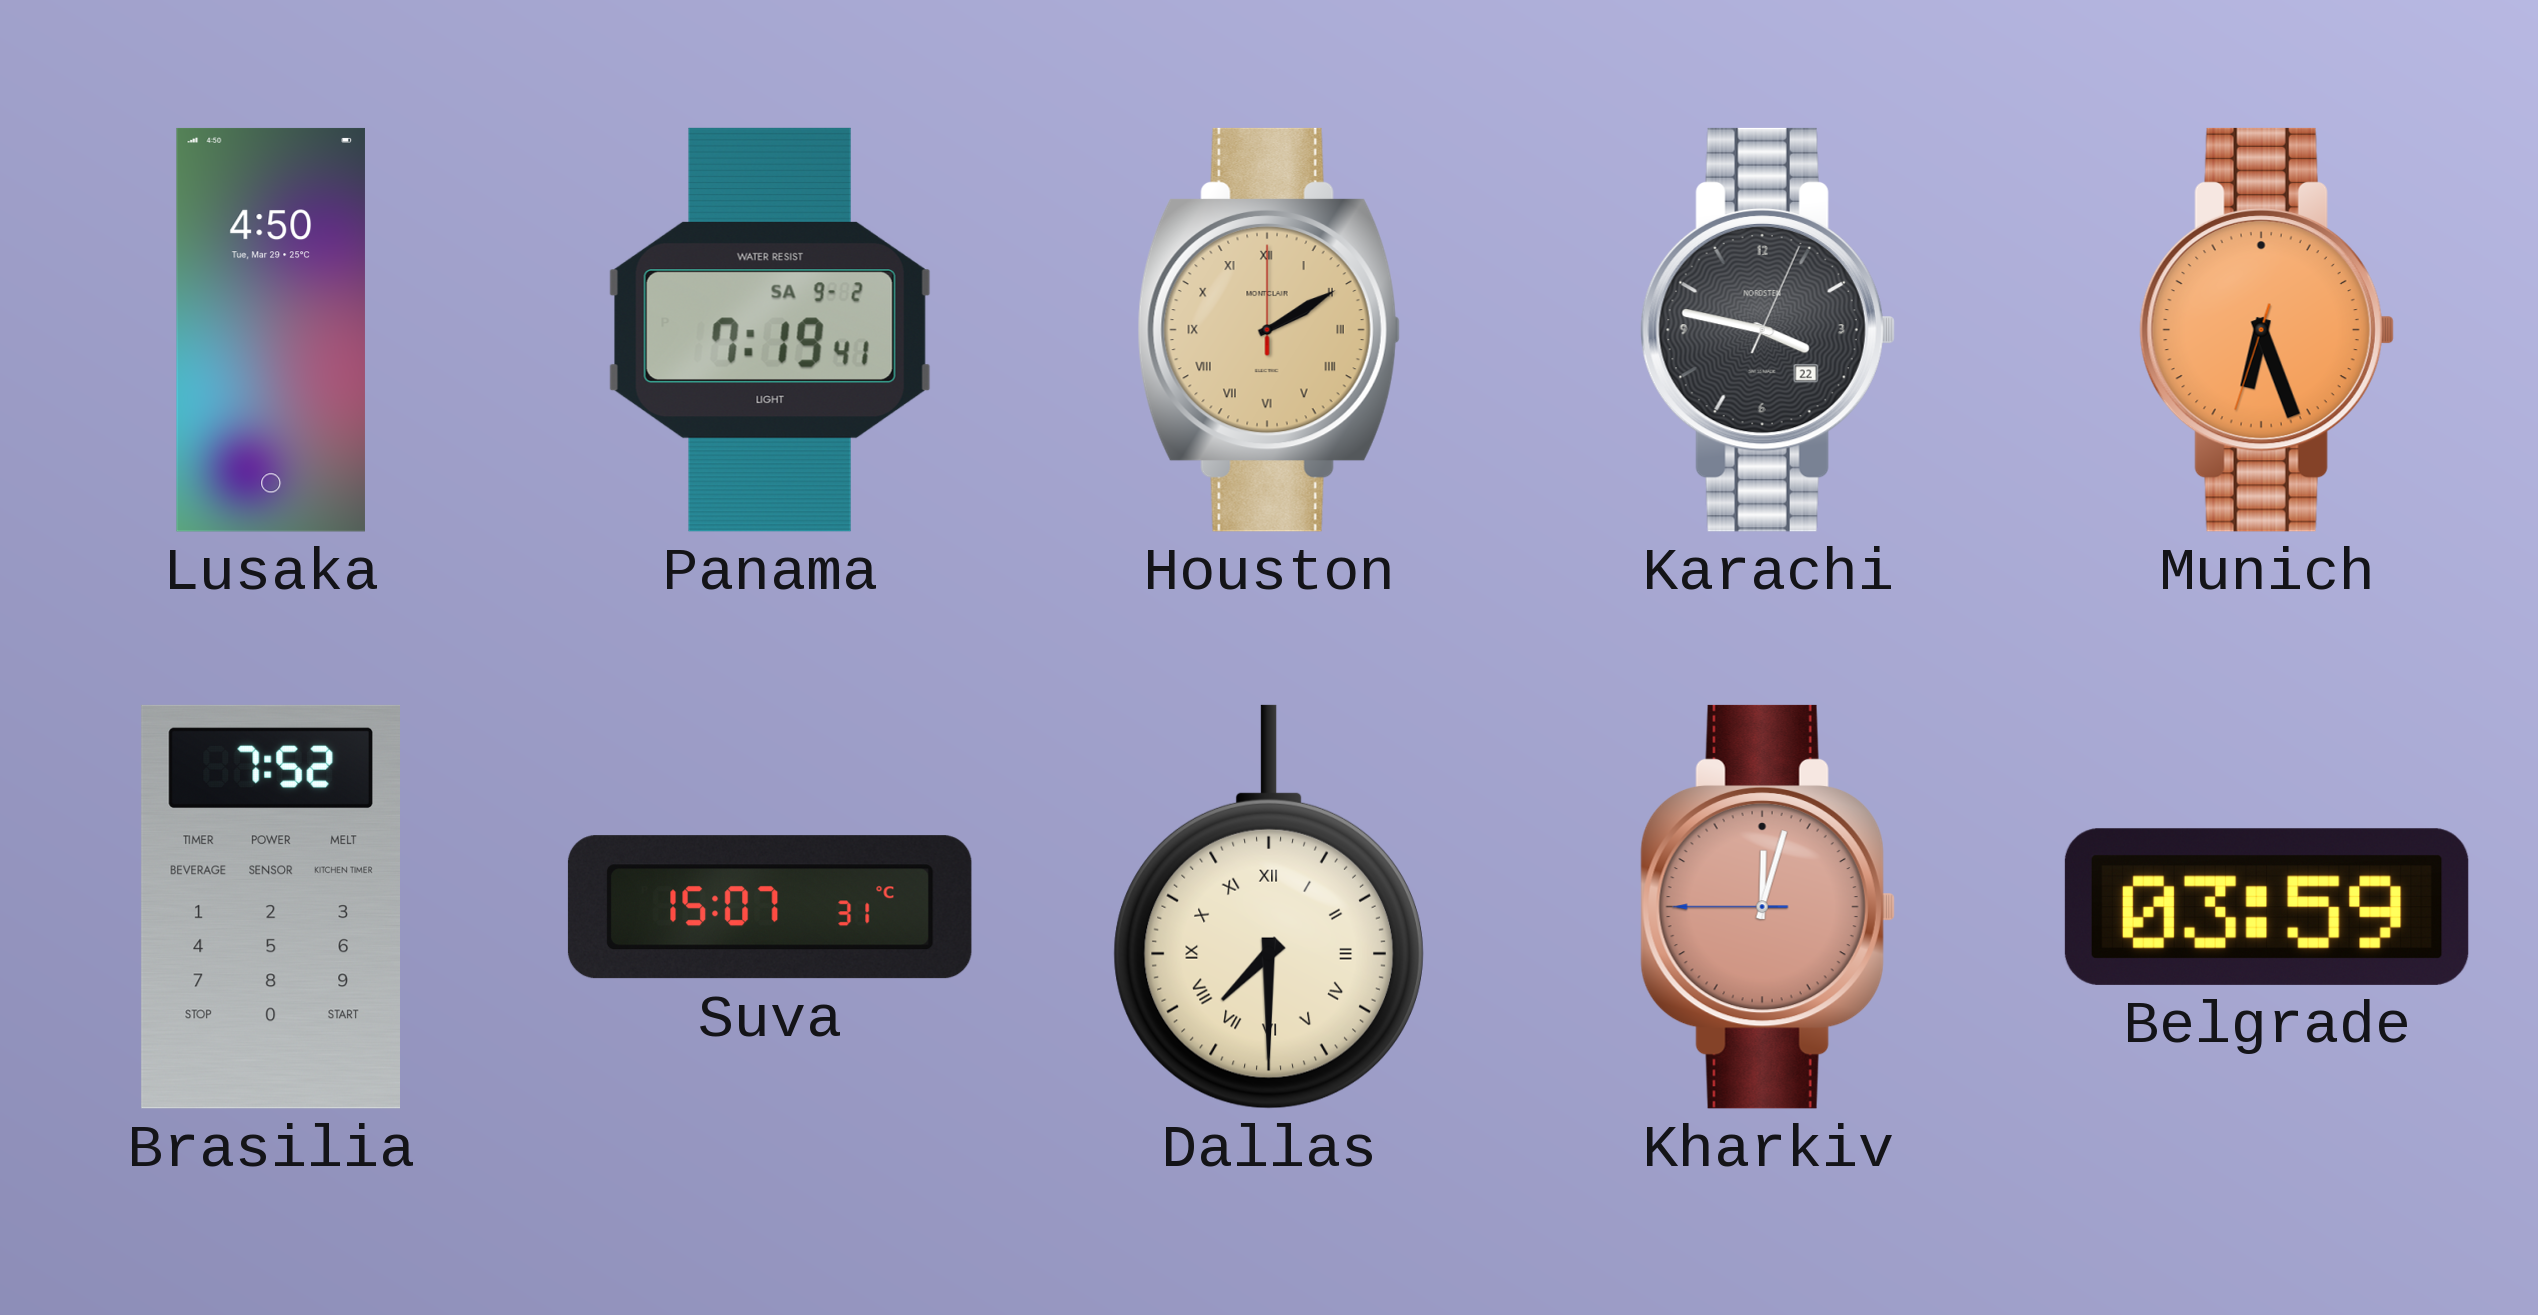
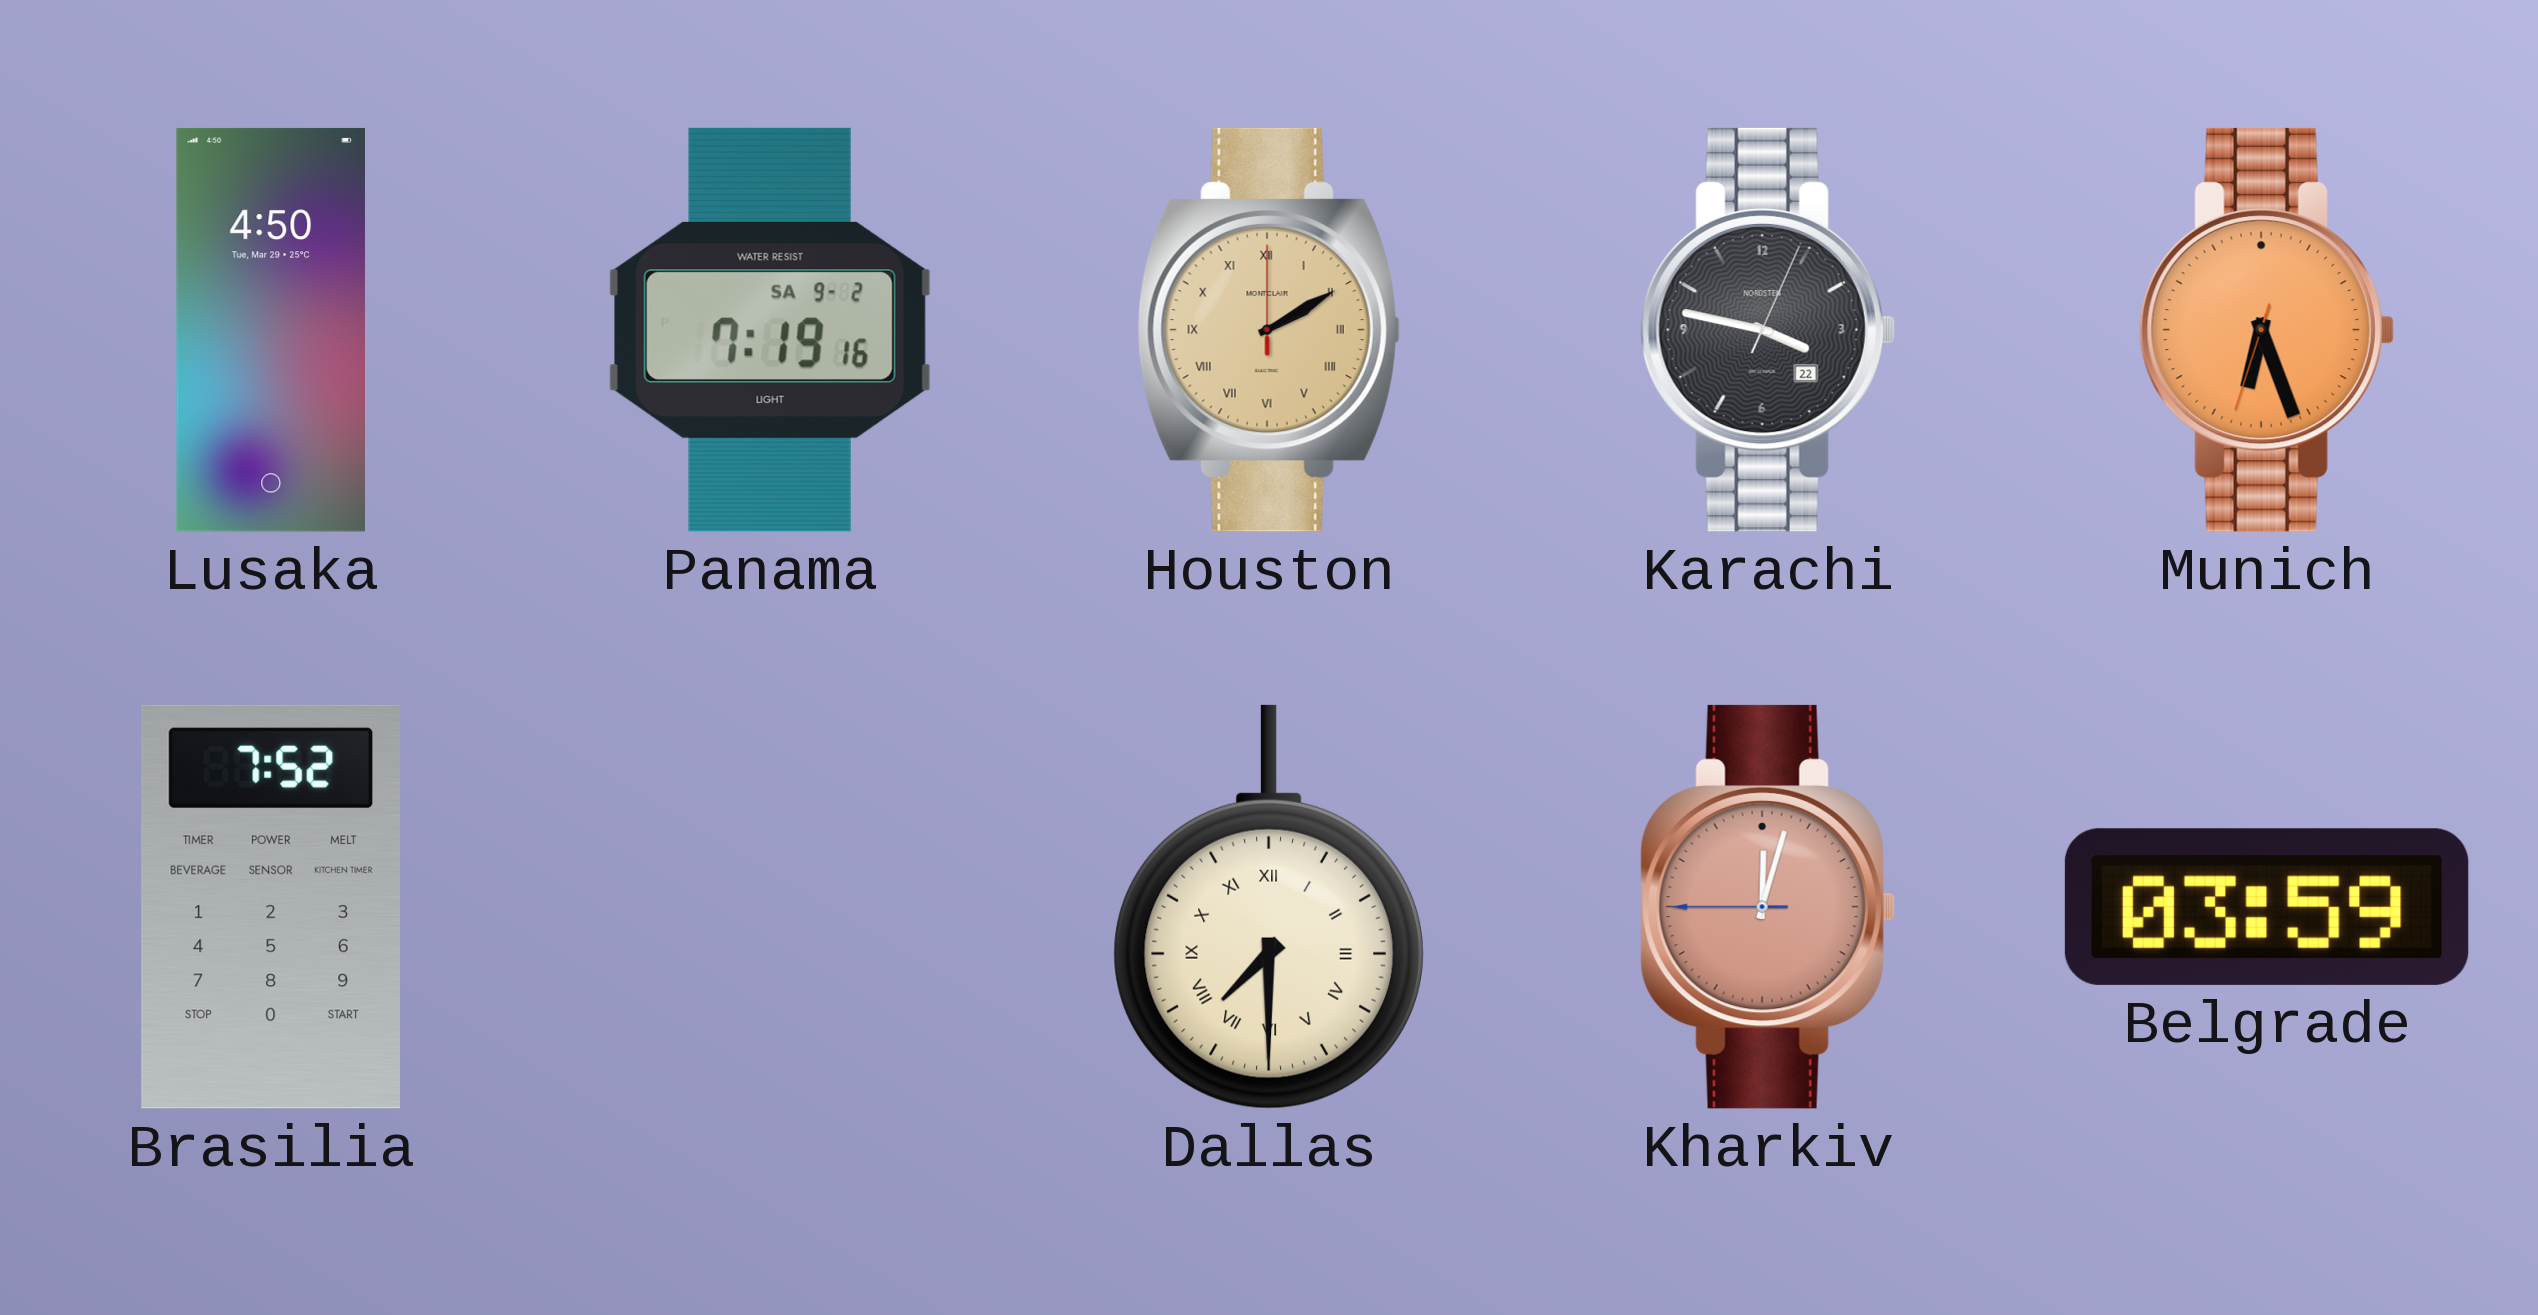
Panama: 7:19:41 -> 7:19:16 (770, 330)
Suva: 15:07 -> none (770, 907)
